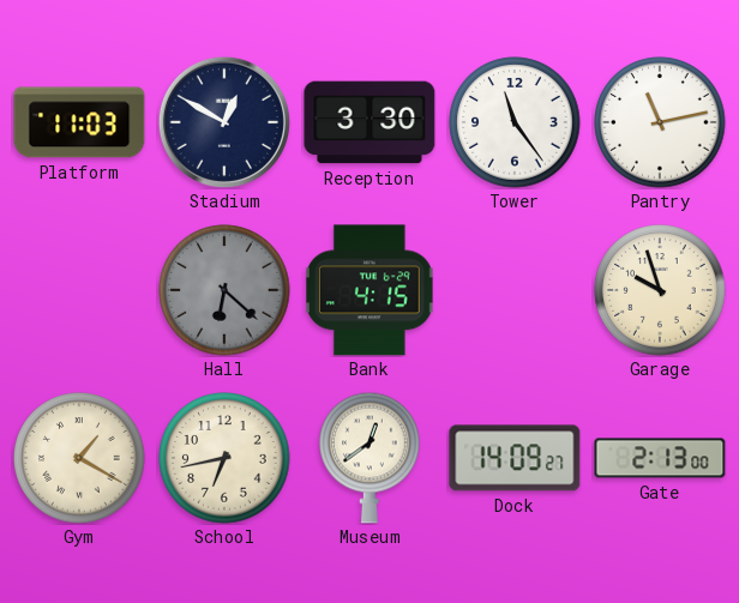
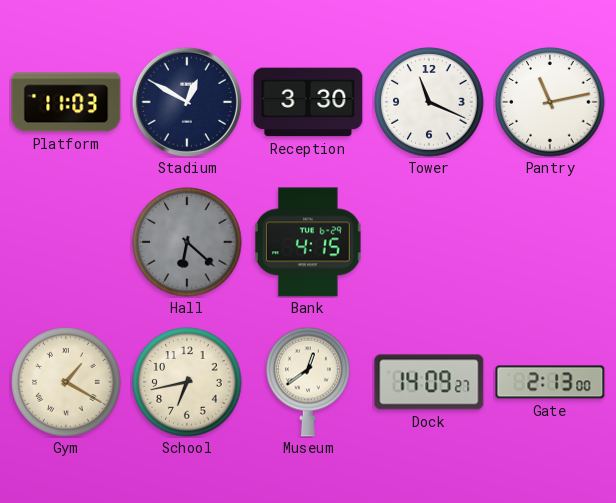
Tower: 11:24 -> 11:19 (429, 102)
Garage: 9:57 -> none (660, 290)
